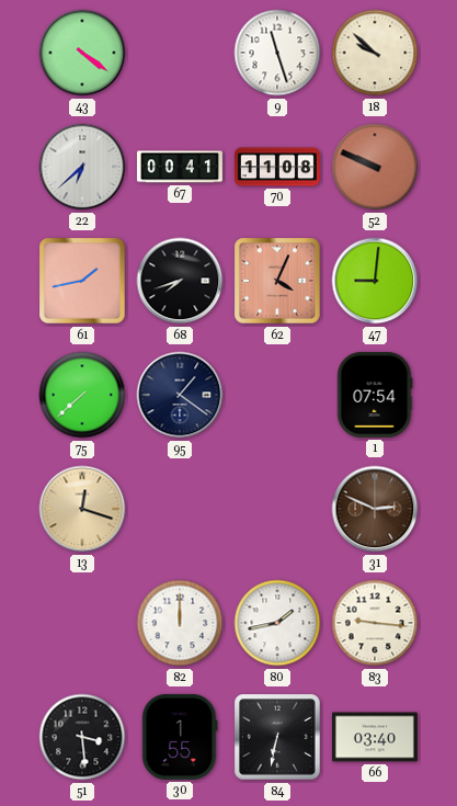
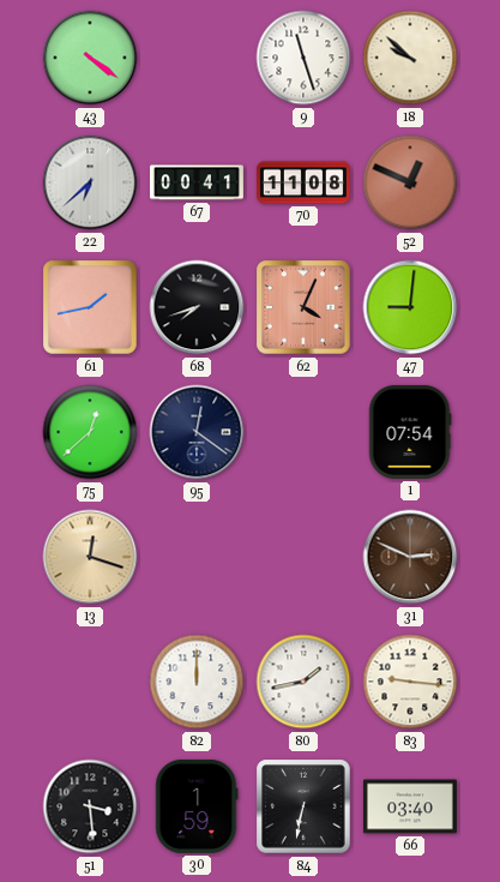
52: 9:49 -> 12:49 (410, 182)
75: 7:38 -> 12:38 (90, 432)
95: 1:21 -> 12:21 (197, 432)
30: 1:55 -> 1:59 (197, 806)
